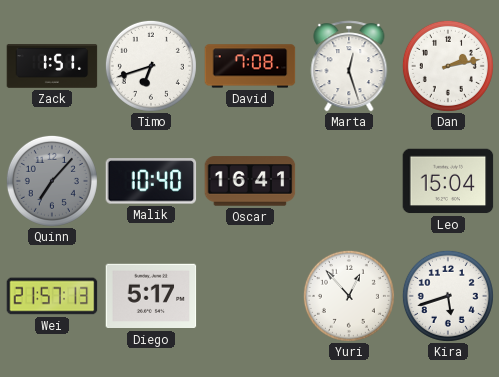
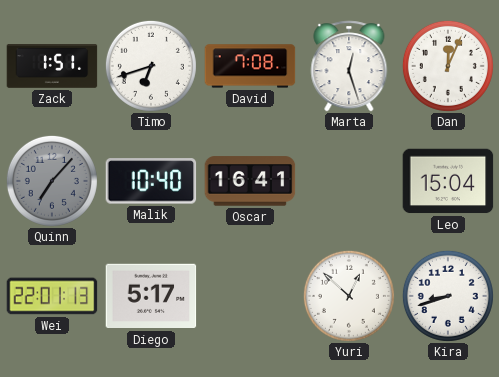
Dan: 2:13 -> 12:04 (448, 66)
Wei: 21:57 -> 22:01 (52, 296)
Yuri: 12:53 -> 12:52 (349, 296)
Kira: 5:42 -> 8:42 (448, 296)
